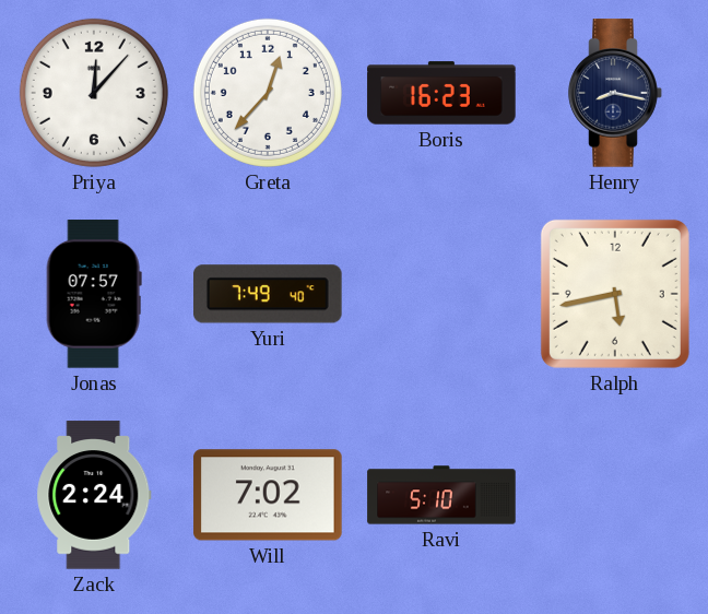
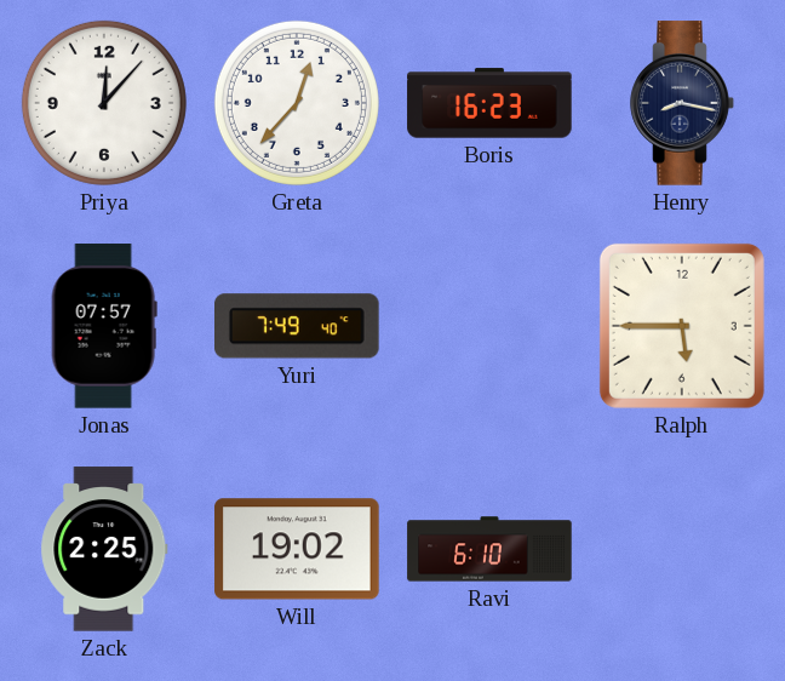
Ralph: 5:43 -> 5:45 (682, 326)
Zack: 2:24 -> 2:25 (104, 549)
Will: 7:02 -> 19:02 (297, 549)
Ravi: 5:10 -> 6:10 (489, 549)
